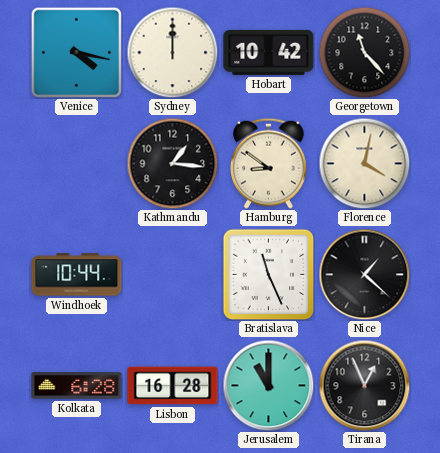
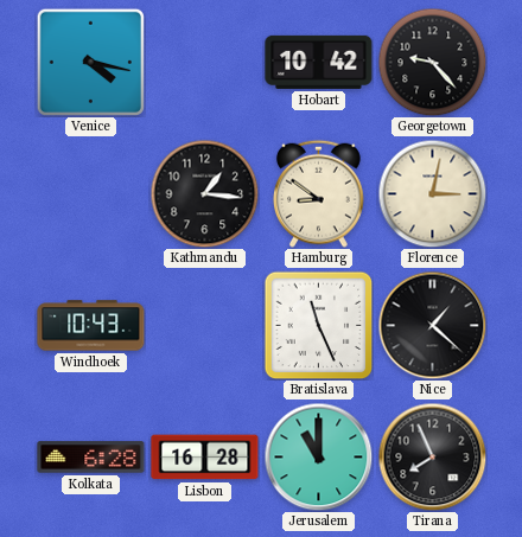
Sydney: 12:00 -> none (172, 52)
Georgetown: 11:23 -> 9:23 (432, 62)
Florence: 4:02 -> 3:02 (432, 193)
Windhoek: 10:44 -> 10:43 (91, 326)
Tirana: 12:56 -> 7:56 (432, 456)
